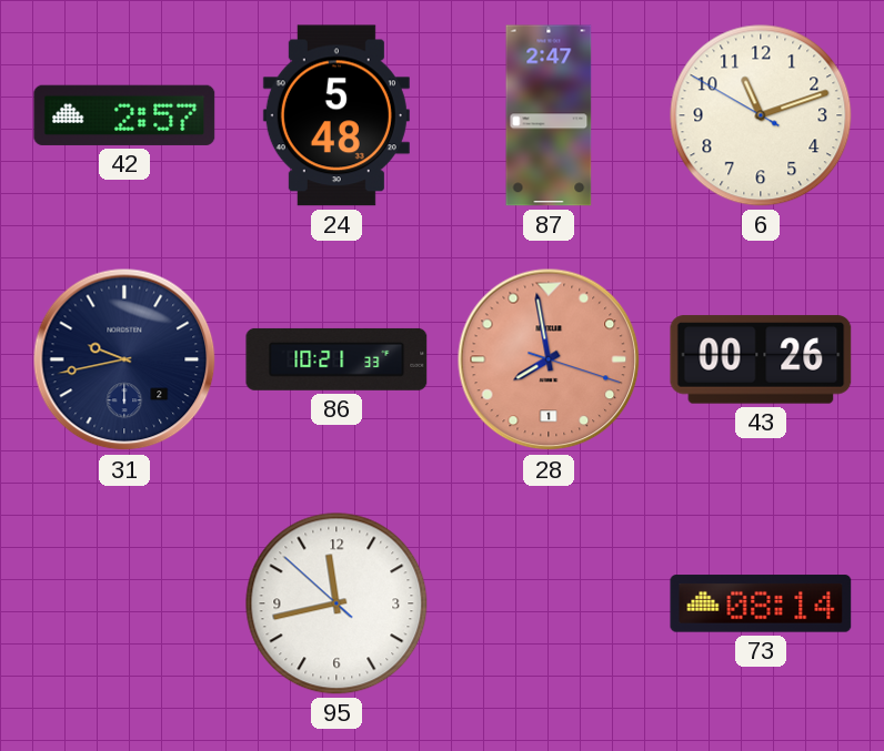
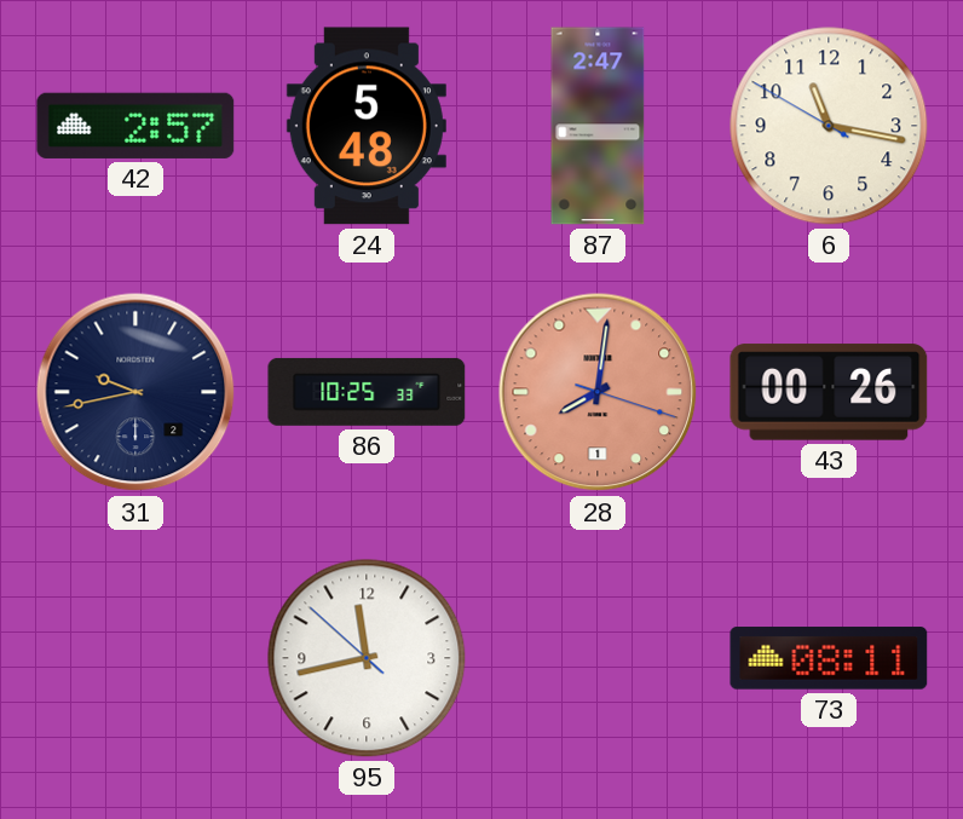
6: 11:11 -> 11:16 (829, 126)
86: 10:21 -> 10:25 (367, 392)
28: 7:58 -> 8:01 (598, 392)
73: 08:14 -> 08:11 (829, 658)
